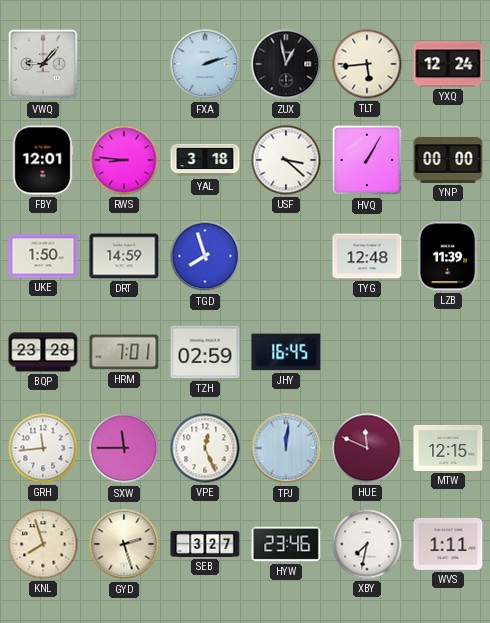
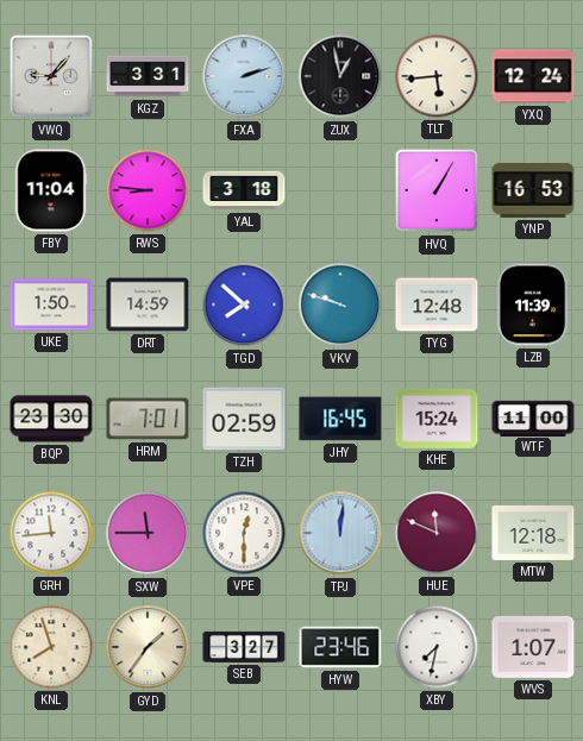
KGZ: none -> 3:31 (148, 76)
FBY: 12:01 -> 11:04 (51, 190)
USF: 3:22 -> none (286, 160)
YNP: 00:00 -> 16:53 (533, 190)
TGD: 7:57 -> 7:52 (244, 304)
VKV: none -> 9:48 (340, 304)
BQP: 23:28 -> 23:30 (51, 419)
KHE: none -> 15:24 (437, 419)
WTF: none -> 11:00 (533, 417)
VPE: 12:26 -> 12:30 (244, 533)
MTW: 12:15 -> 12:18 (533, 533)
GYD: 2:27 -> 1:36 (148, 647)
WVS: 1:11 -> 1:07 (533, 647)
